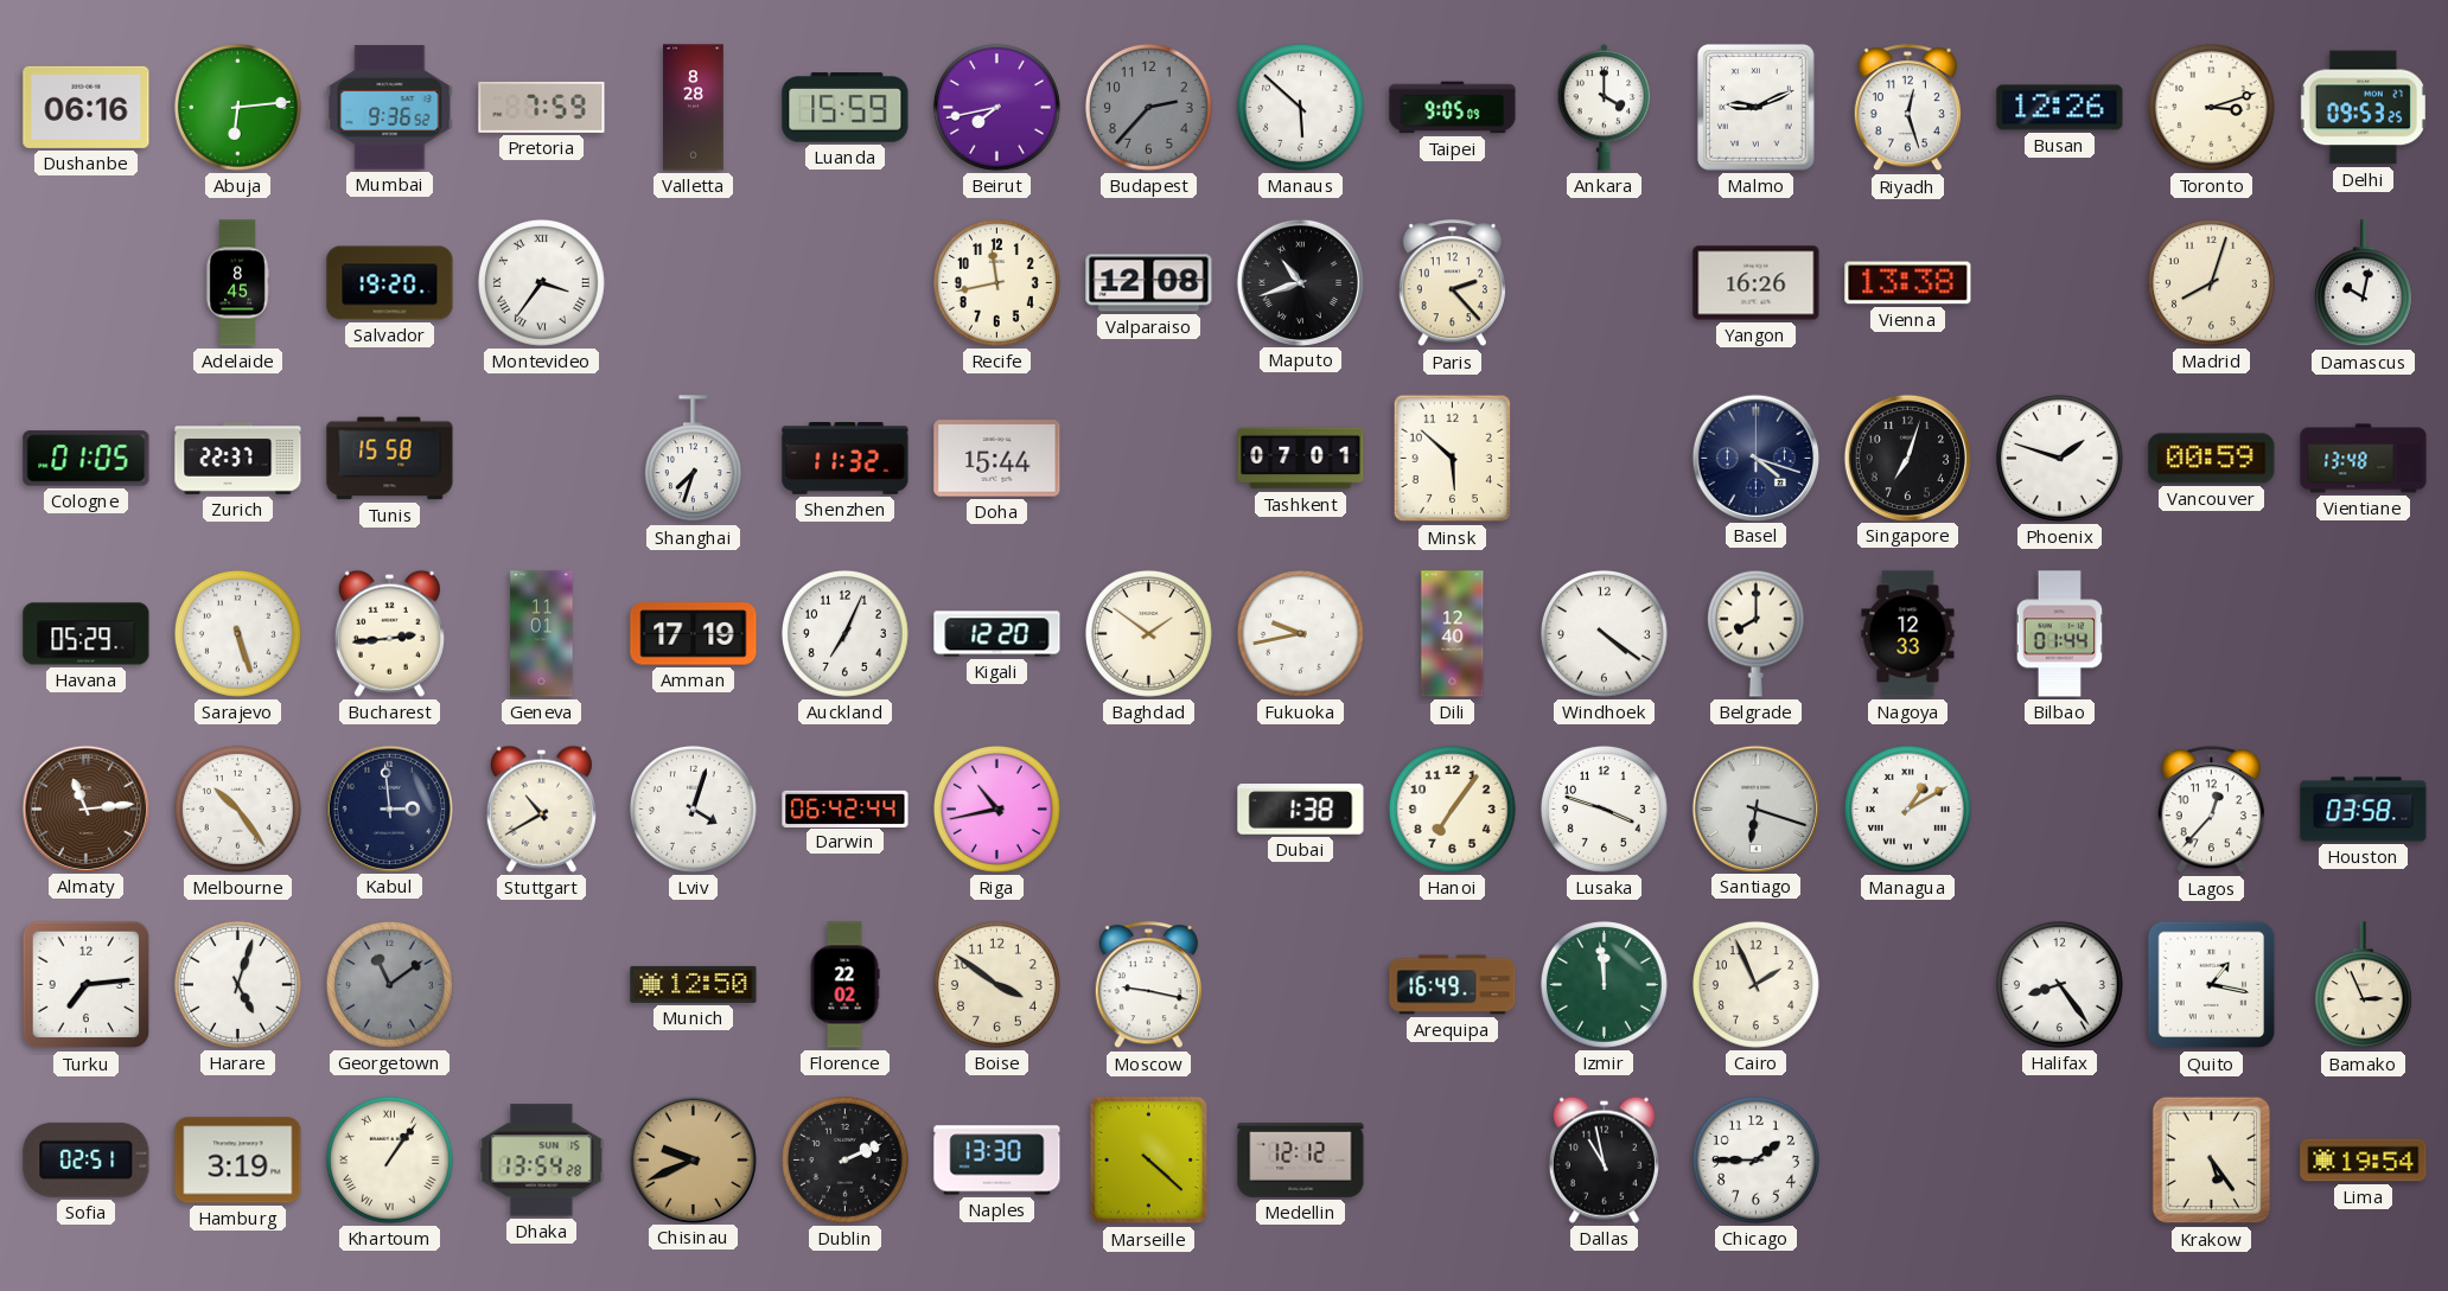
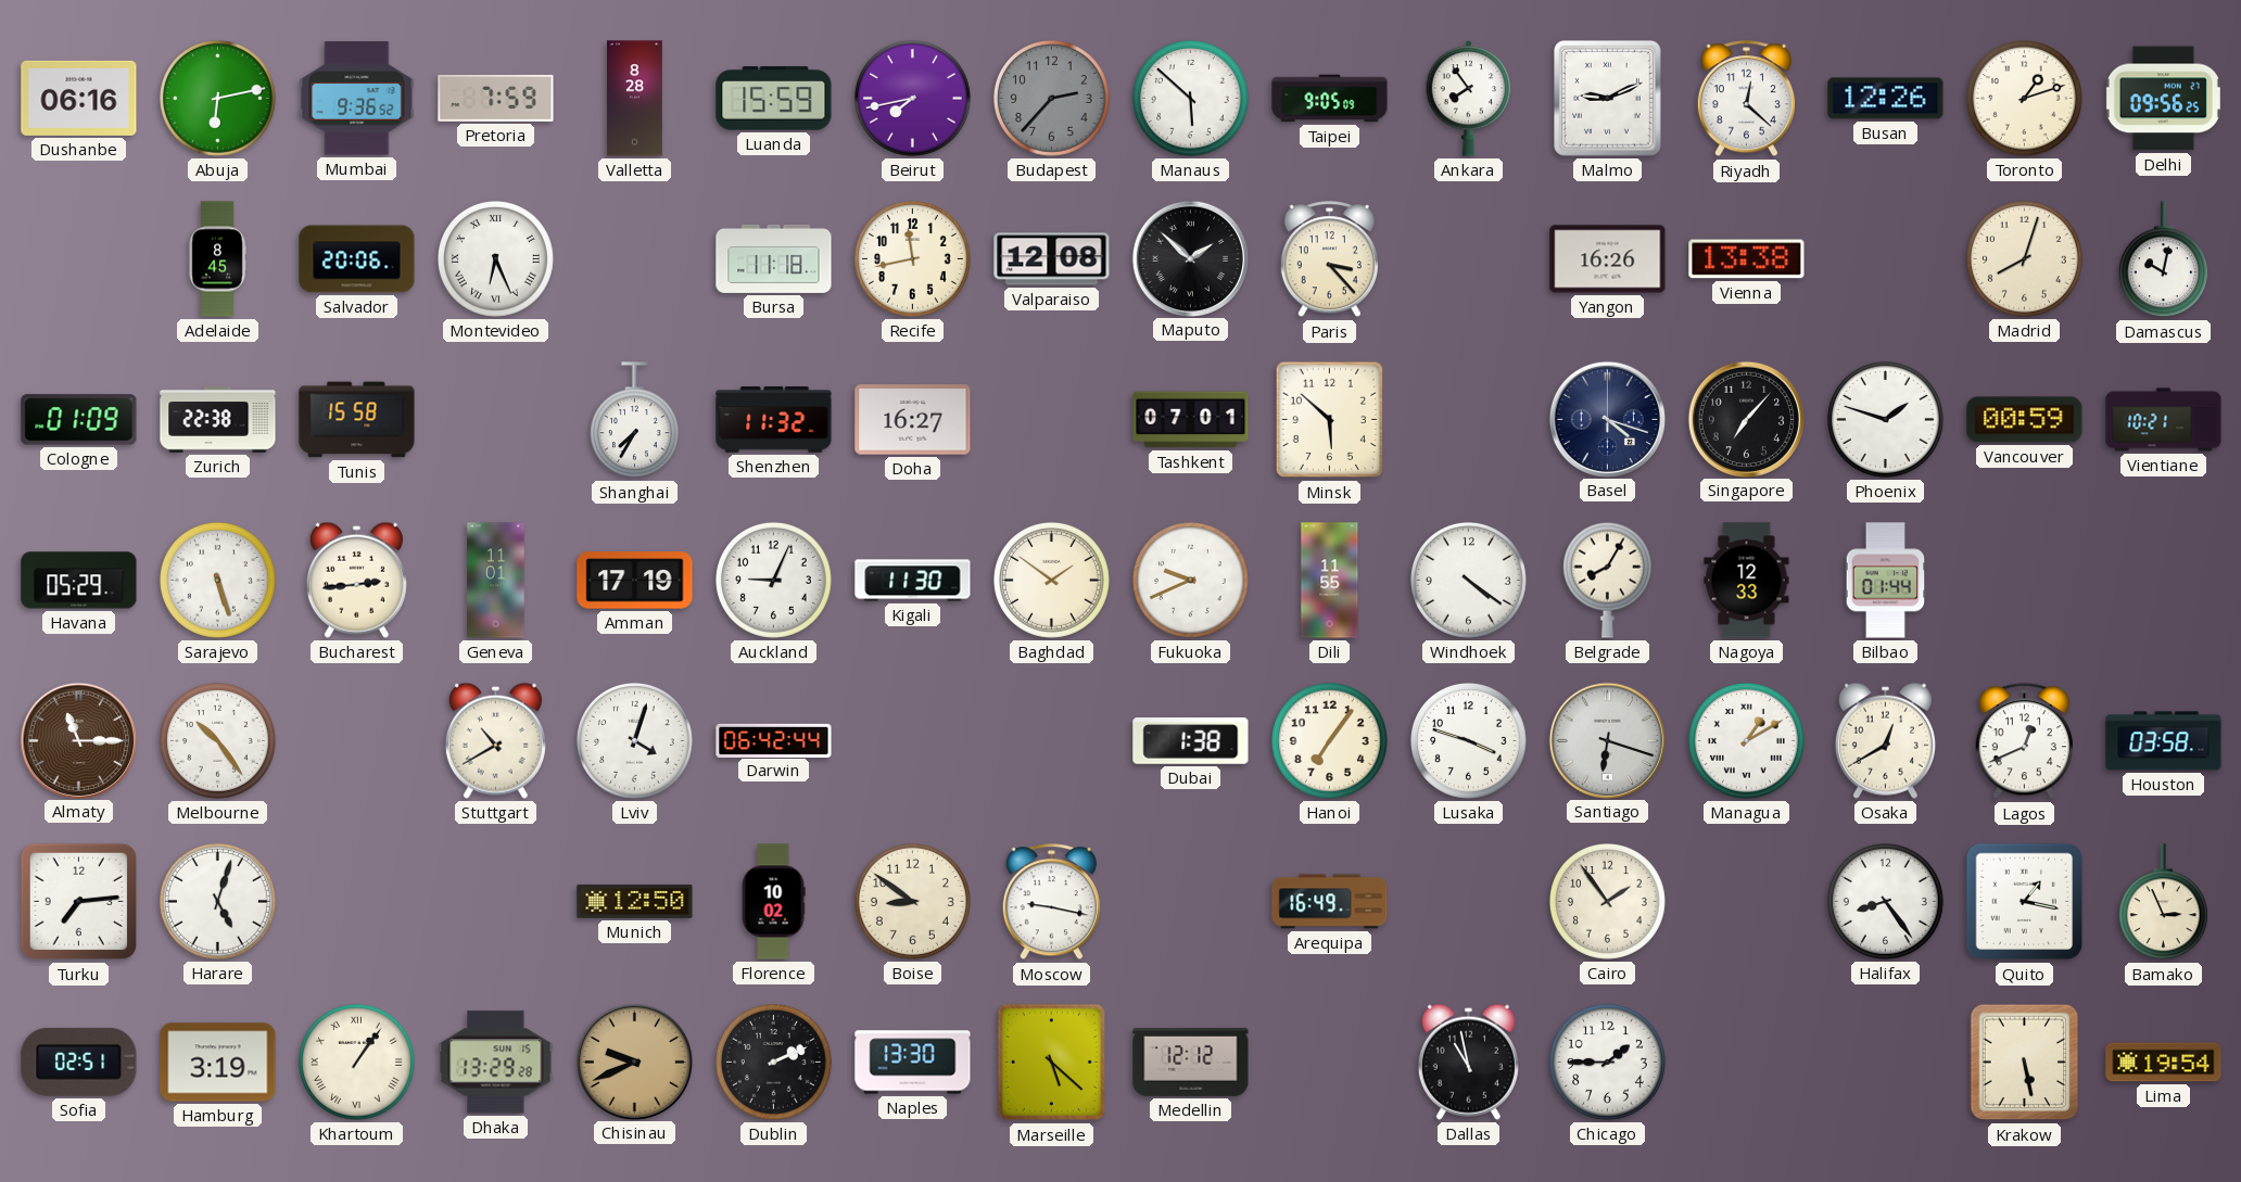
Abuja: 6:14 -> 6:13 (217, 98)
Ankara: 4:00 -> 7:54 (1469, 99)
Riyadh: 12:27 -> 12:22 (1746, 99)
Toronto: 3:12 -> 1:12 (2024, 98)
Delhi: 09:53 -> 09:56 (2163, 99)
Salvador: 19:20 -> 20:06 (357, 259)
Montevideo: 3:36 -> 6:26 (495, 258)
Bursa: none -> 11:18 (774, 258)
Maputo: 10:42 -> 1:52 (1190, 258)
Paris: 2:23 -> 3:23 (1329, 259)
Cologne: 01:05 -> 01:09 (79, 420)
Zurich: 22:37 -> 22:38 (218, 420)
Shanghai: 7:33 -> 7:35 (634, 420)
Doha: 15:44 -> 16:27 (913, 420)
Singapore: 7:03 -> 7:07 (1746, 419)
Vientiane: 13:48 -> 10:21 (2164, 420)
Auckland: 7:04 -> 9:04 (773, 580)
Kigali: 12:20 -> 11:30 (913, 581)
Fukuoka: 9:43 -> 9:41 (1190, 580)
Dili: 12:40 -> 11:55 (1330, 581)
Belgrade: 8:00 -> 8:05 (1607, 580)
Almaty: 11:14 -> 11:15 (78, 740)
Kabul: 2:59 -> none (389, 809)
Riga: 10:43 -> none (996, 809)
Osaka: none -> 12:40 (1885, 740)
Lagos: 12:37 -> 12:41 (2024, 741)
Georgetown: 11:09 -> none (389, 984)
Florence: 22:02 -> 10:02 (773, 902)
Boise: 3:51 -> 8:51 (912, 901)
Izmir: 11:59 -> none (1604, 984)
Cairo: 1:56 -> 1:54 (1607, 901)
Dhaka: 13:54 -> 13:29 (496, 1063)
Marseille: 4:22 -> 5:22 (1051, 1063)
Krakow: 5:24 -> 5:28 (2025, 1063)
